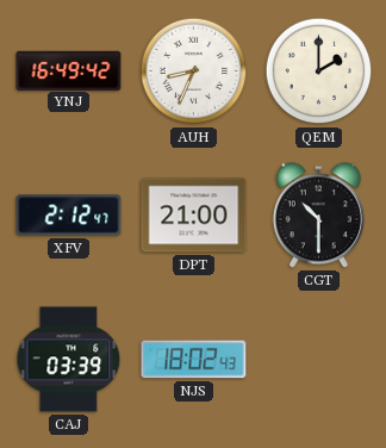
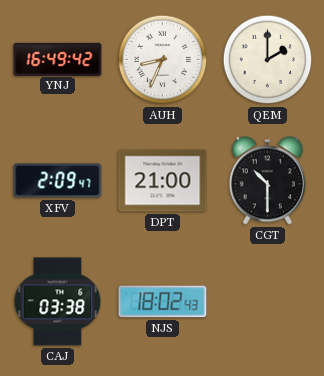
XFV: 2:12 -> 2:09 (58, 181)
CAJ: 03:39 -> 03:38 (58, 302)
